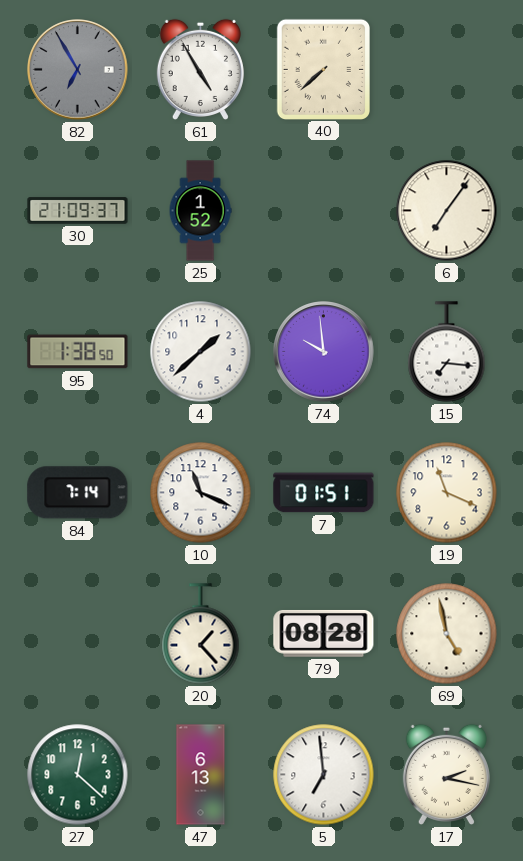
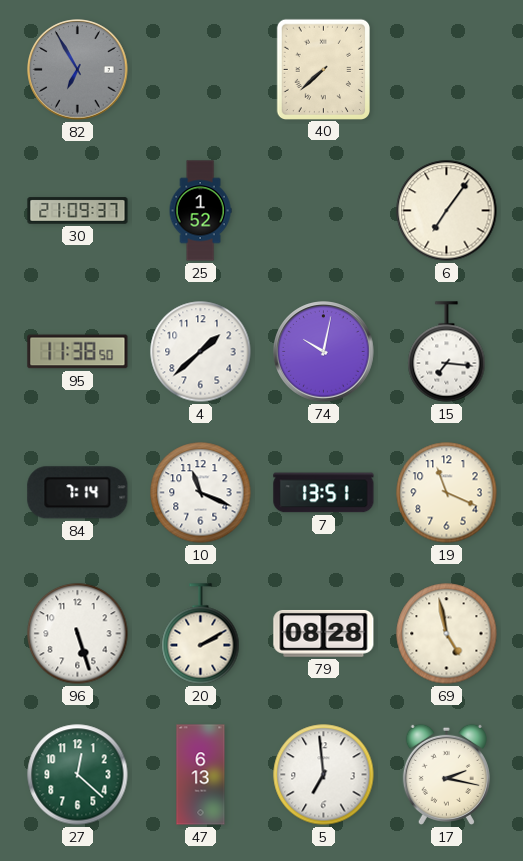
61: 4:55 -> none (200, 69)
95: 1:38 -> 11:38 (78, 352)
74: 9:59 -> 10:02 (324, 352)
7: 01:51 -> 13:51 (324, 493)
96: none -> 5:27 (78, 634)
20: 1:23 -> 2:10 (201, 634)
